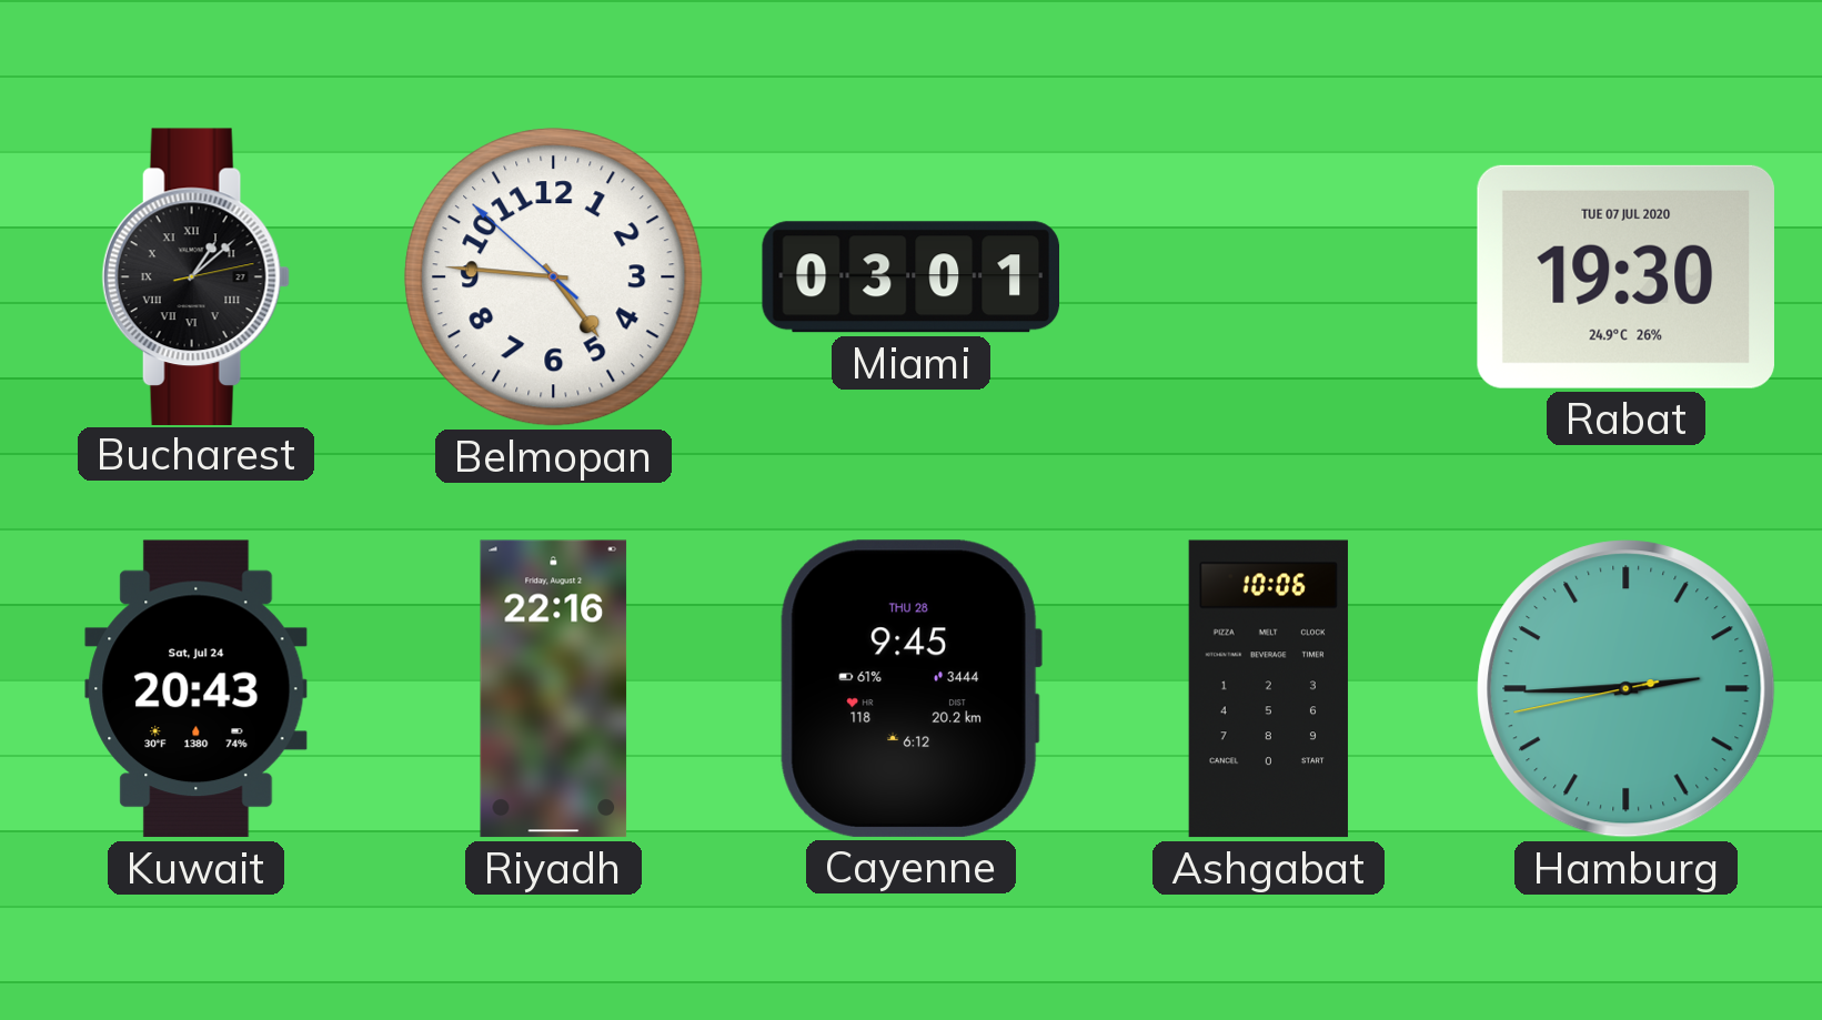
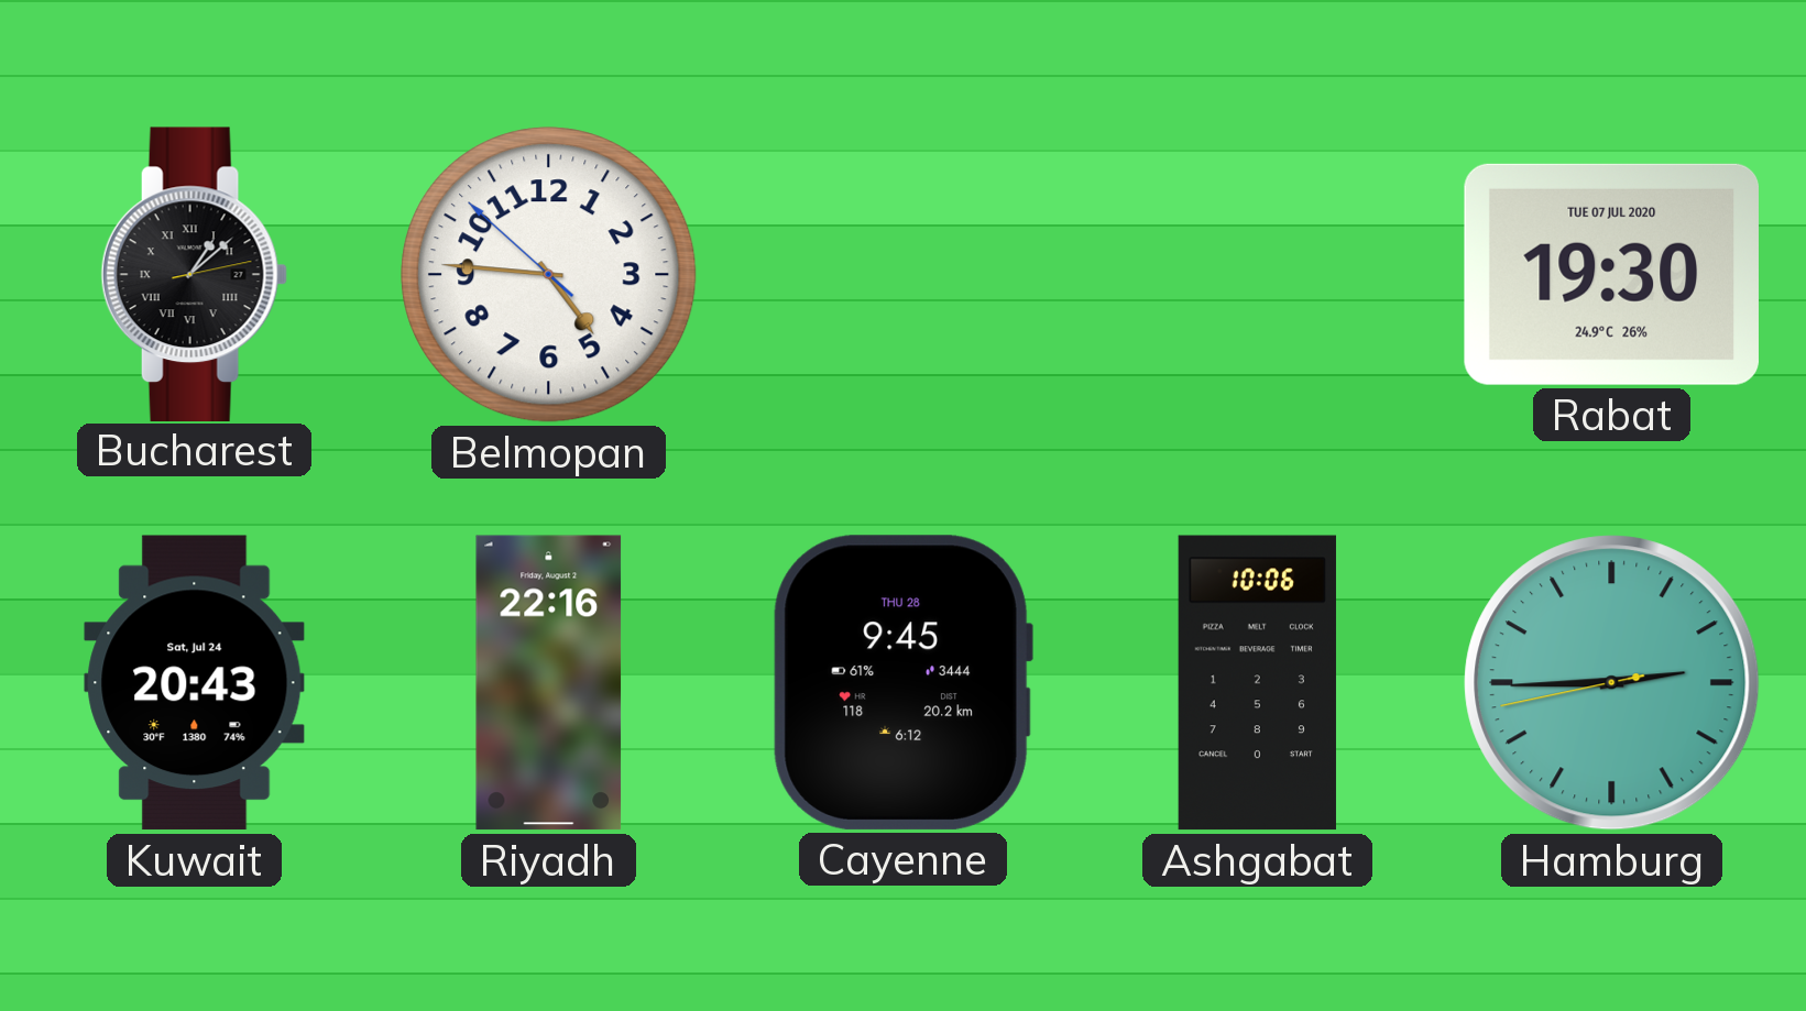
Miami: 03:01 -> none (910, 277)
